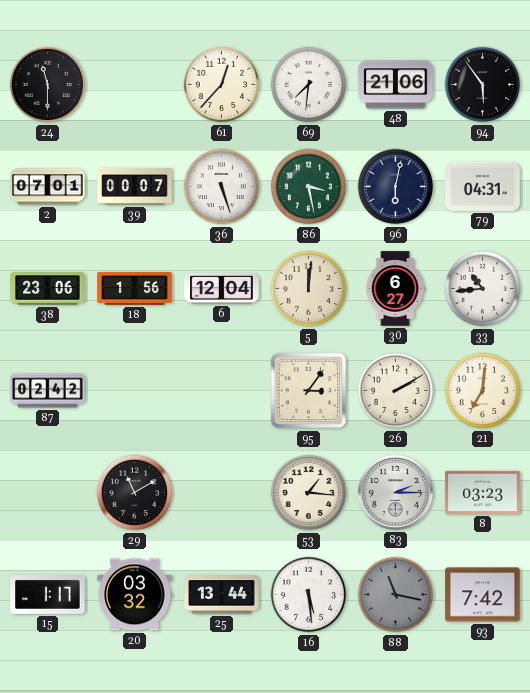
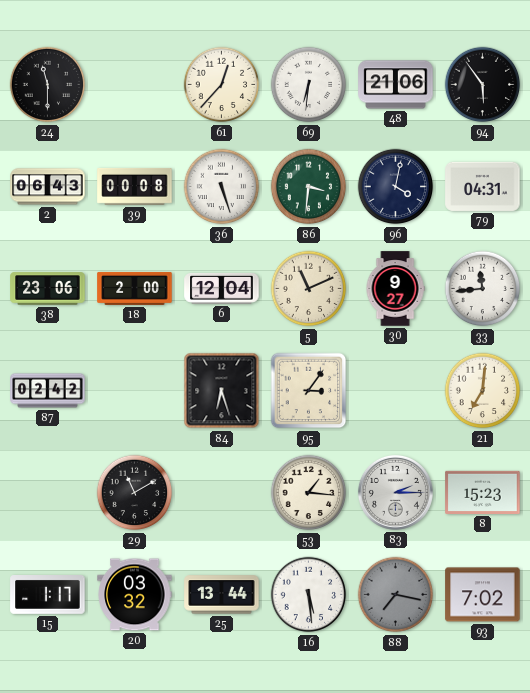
69: 7:31 -> 6:31 (309, 85)
2: 07:01 -> 06:43 (48, 187)
39: 00:07 -> 00:08 (135, 186)
86: 3:28 -> 3:31 (309, 187)
96: 6:02 -> 4:02 (396, 187)
18: 1:56 -> 2:00 (135, 288)
5: 12:01 -> 11:11 (309, 289)
30: 6:27 -> 9:27 (395, 289)
33: 10:44 -> 11:44 (483, 289)
84: none -> 6:27 (222, 391)
26: 2:10 -> none (396, 391)
8: 03:23 -> 15:23 (483, 492)
88: 11:17 -> 7:17 (396, 595)
93: 7:42 -> 7:02 (483, 595)
